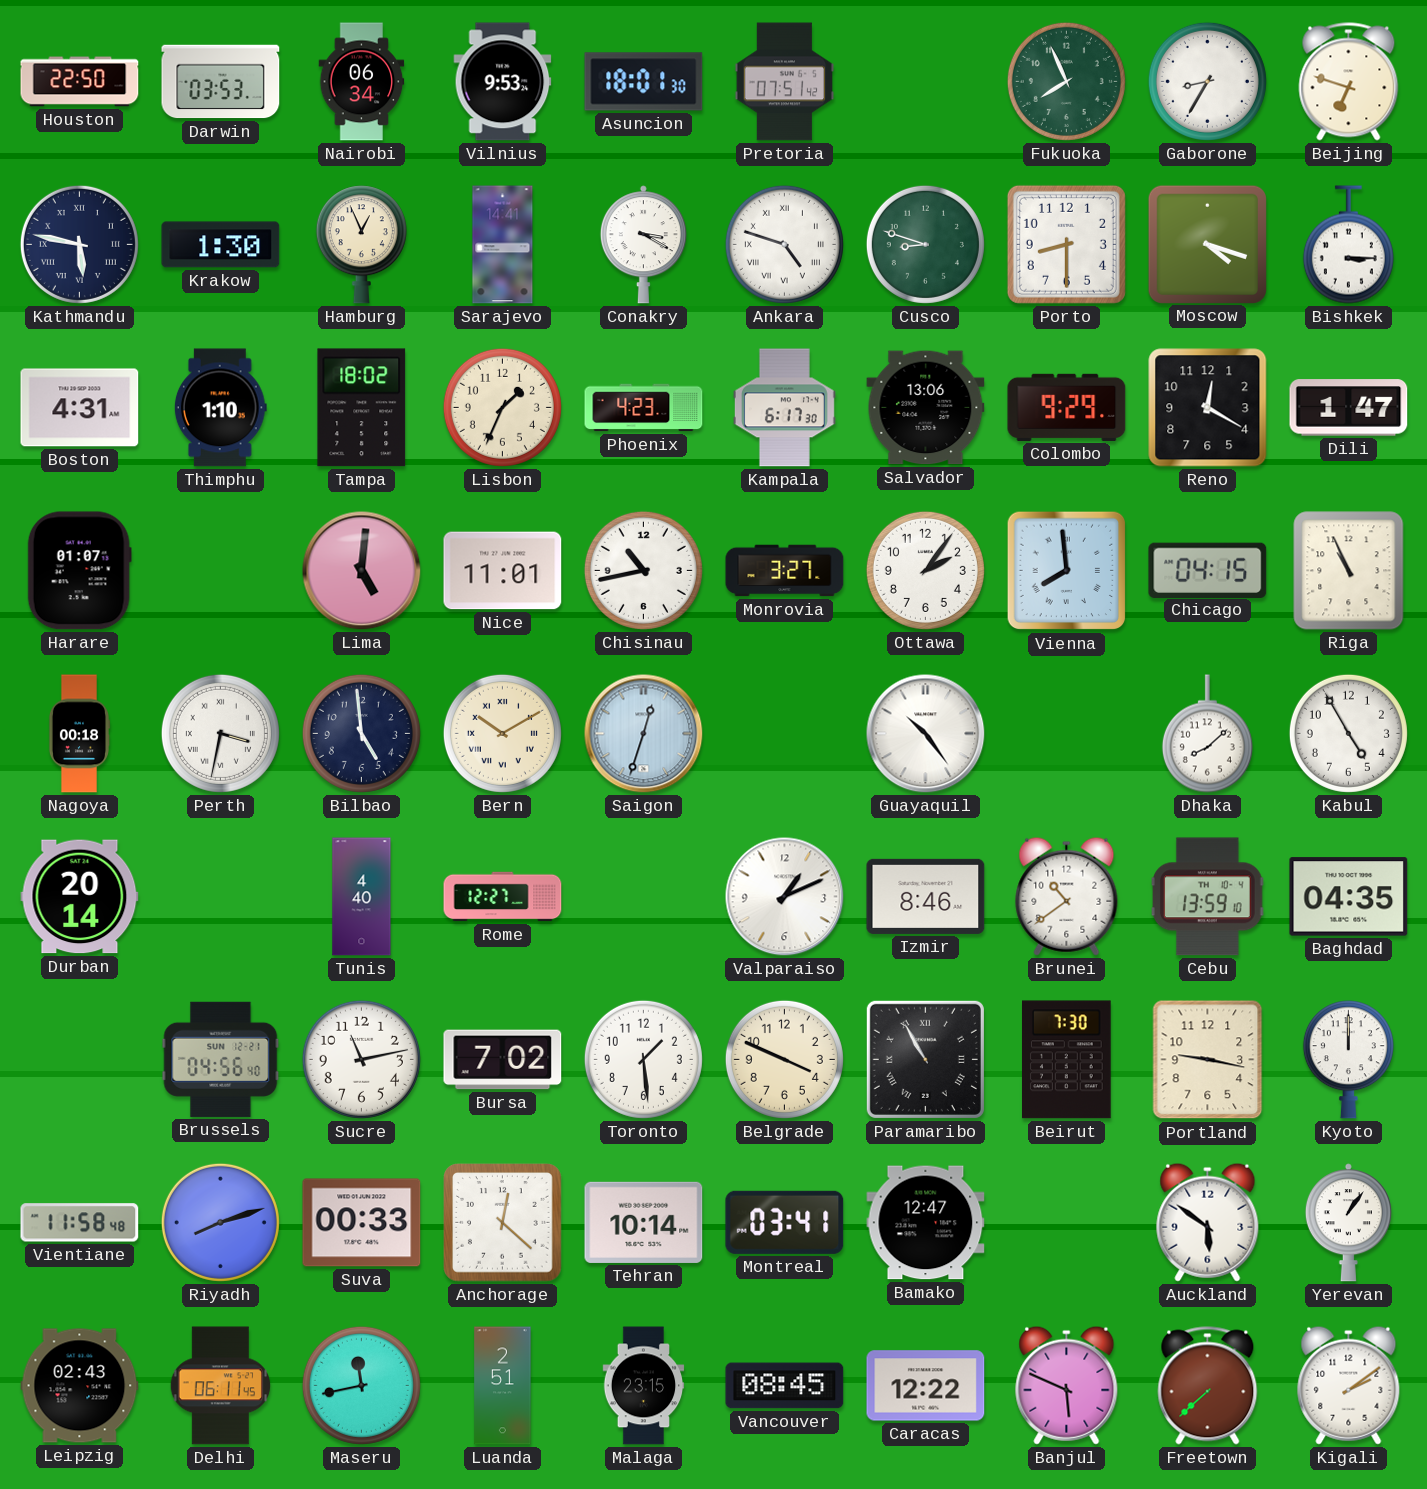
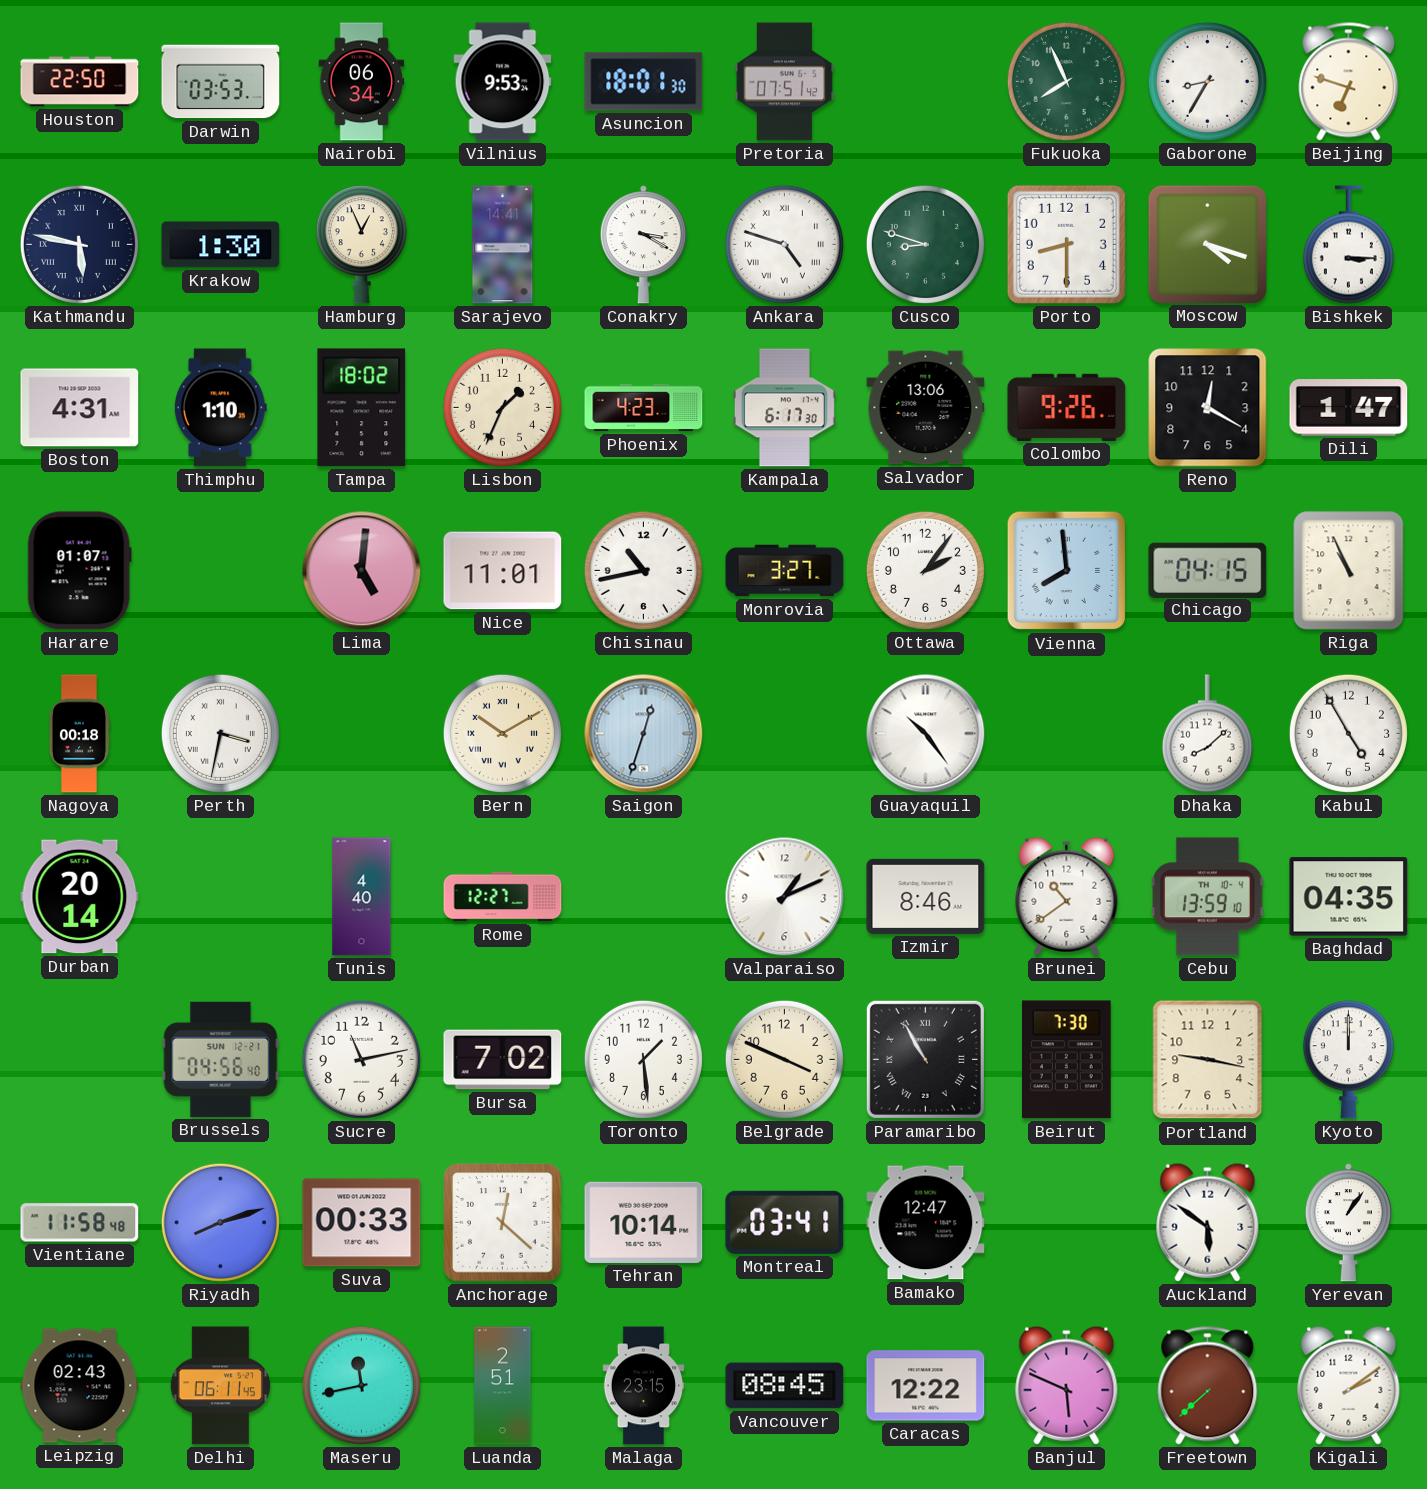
Colombo: 9:29 -> 9:26 (1067, 407)
Bilbao: 4:59 -> none (361, 733)
